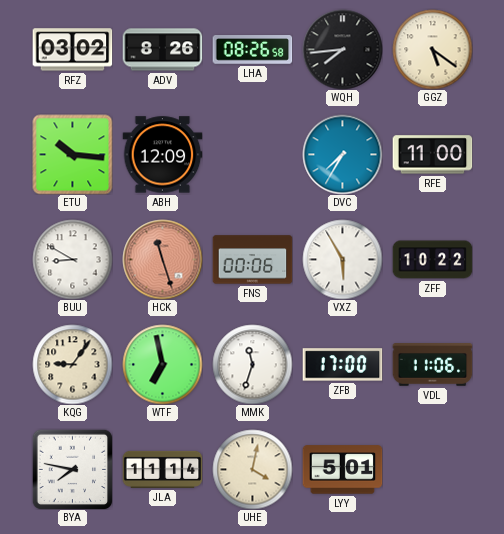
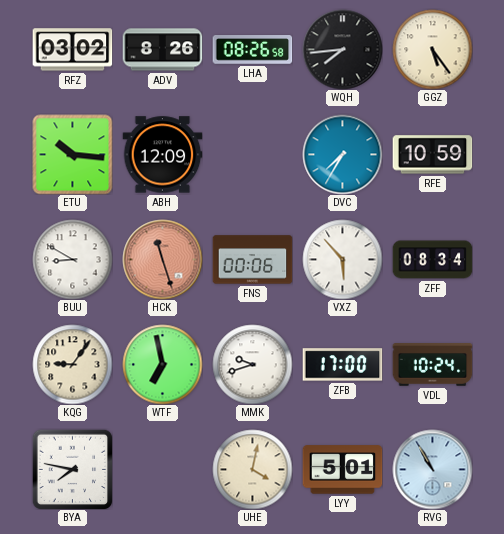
GGZ: 5:21 -> 5:24 (432, 49)
RFE: 11:00 -> 10:59 (432, 155)
VXZ: 5:55 -> 5:53 (342, 259)
ZFF: 10:22 -> 08:34 (432, 260)
MMK: 11:33 -> 9:42 (252, 364)
VDL: 11:06 -> 10:24 (432, 365)
JLA: 11:14 -> none (162, 469)
RVG: none -> 10:55 (432, 469)
